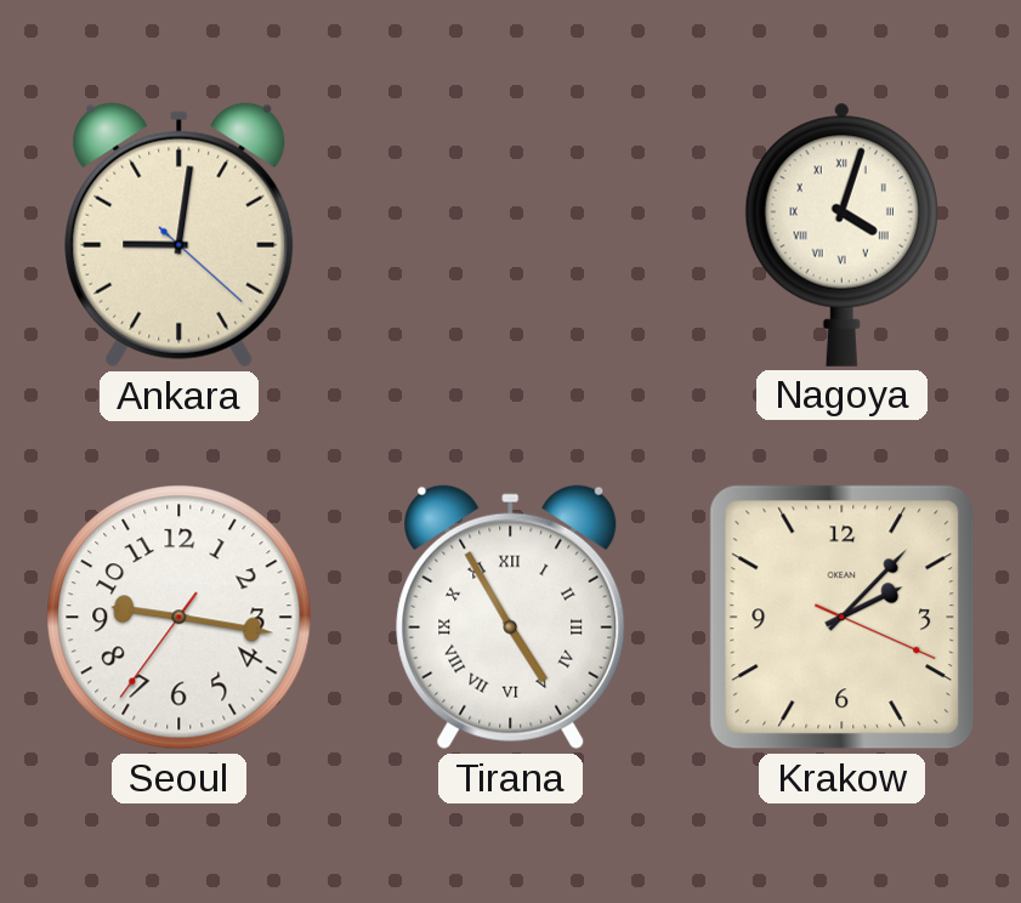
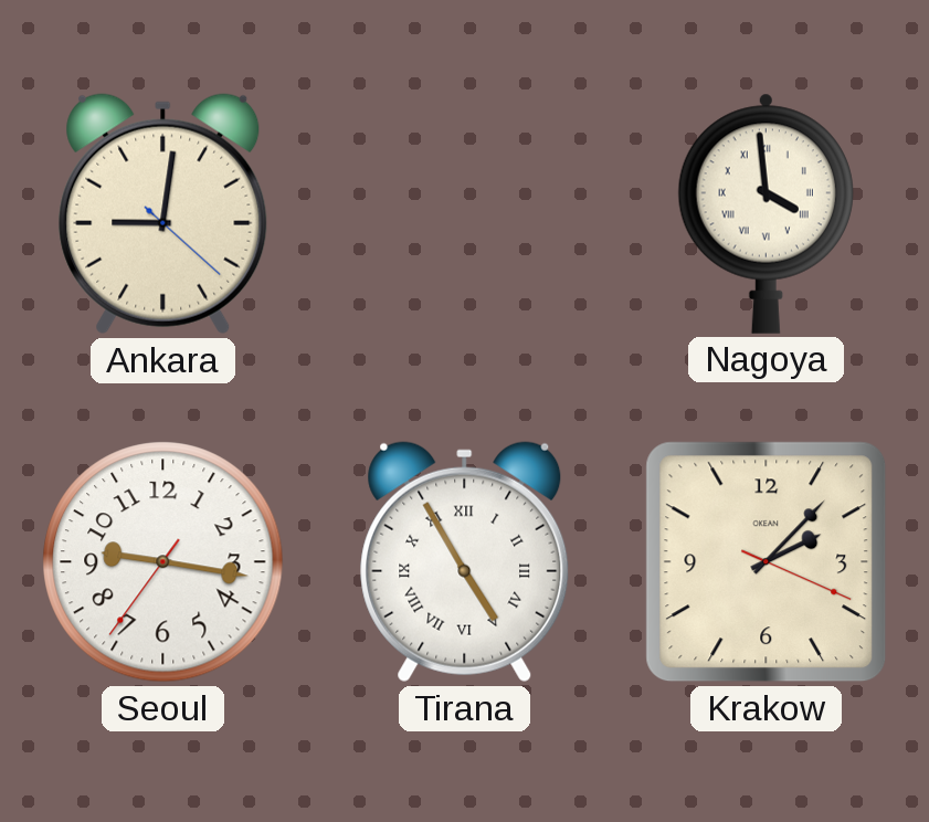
Nagoya: 4:03 -> 3:59 (766, 213)
